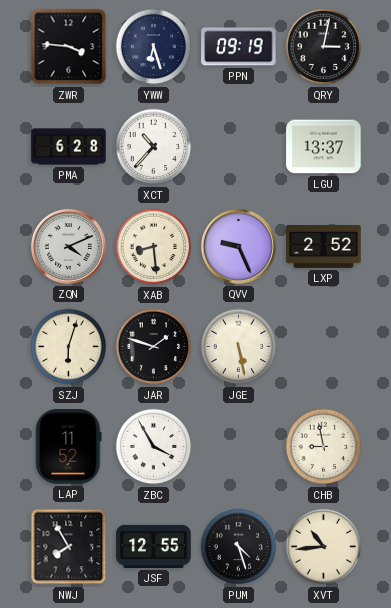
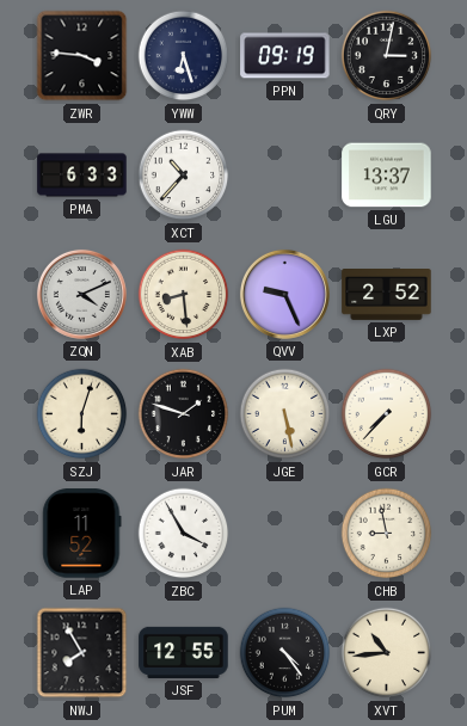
PMA: 6:28 -> 6:33 (82, 176)
GCR: none -> 7:37 (387, 414)
PUM: 4:27 -> 4:24 (285, 653)
